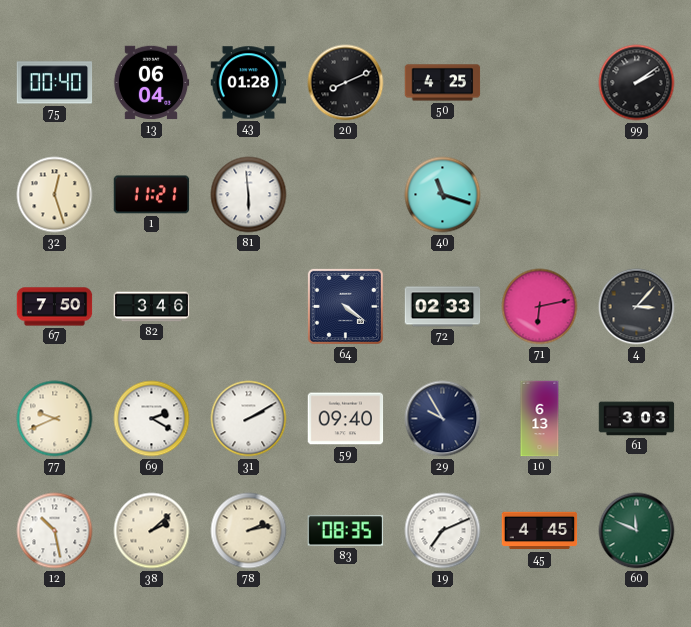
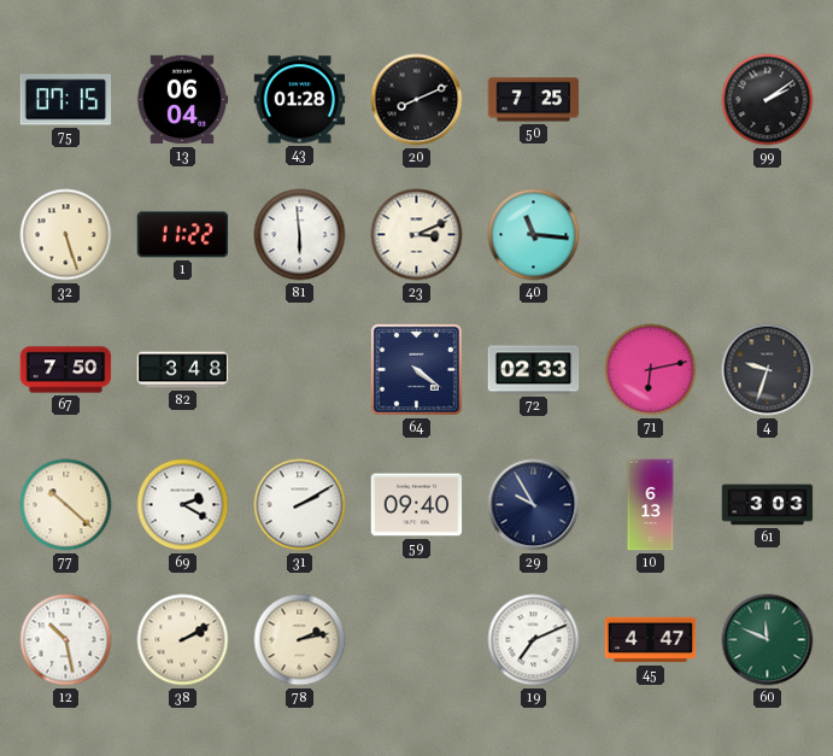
75: 00:40 -> 07:15 (66, 100)
50: 4:25 -> 7:25 (534, 100)
32: 12:27 -> 5:27 (66, 235)
1: 11:21 -> 11:22 (183, 235)
23: none -> 3:11 (417, 235)
40: 11:18 -> 11:16 (534, 235)
82: 3:46 -> 3:48 (183, 370)
4: 3:07 -> 9:33 (768, 370)
77: 9:41 -> 10:22 (66, 505)
38: 2:08 -> 2:10 (183, 640)
83: 08:35 -> none (346, 531)
45: 4:45 -> 4:47 (651, 640)
